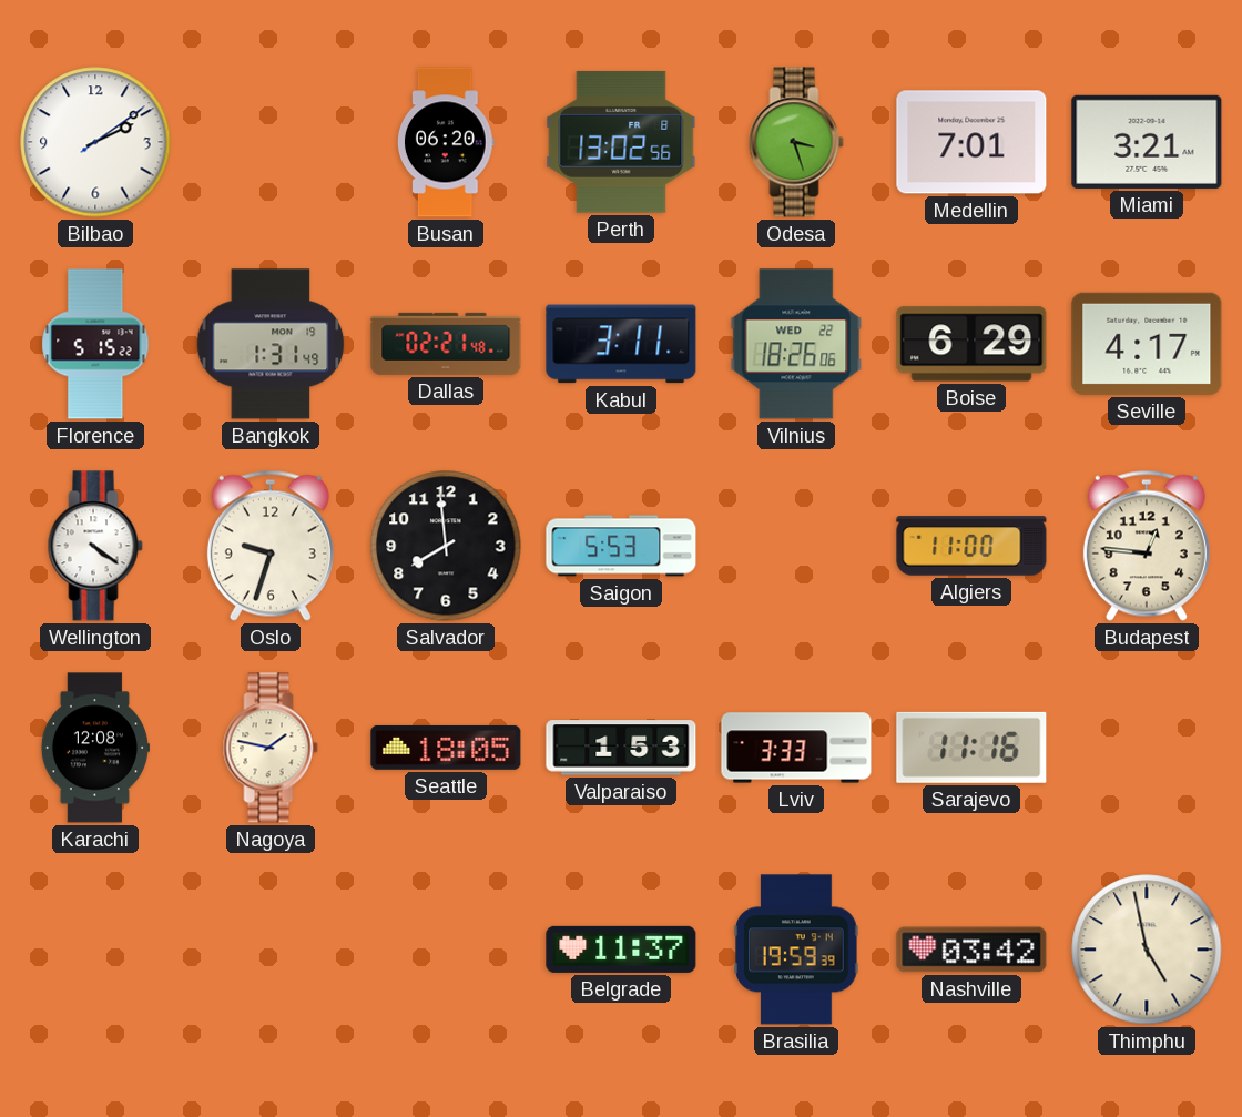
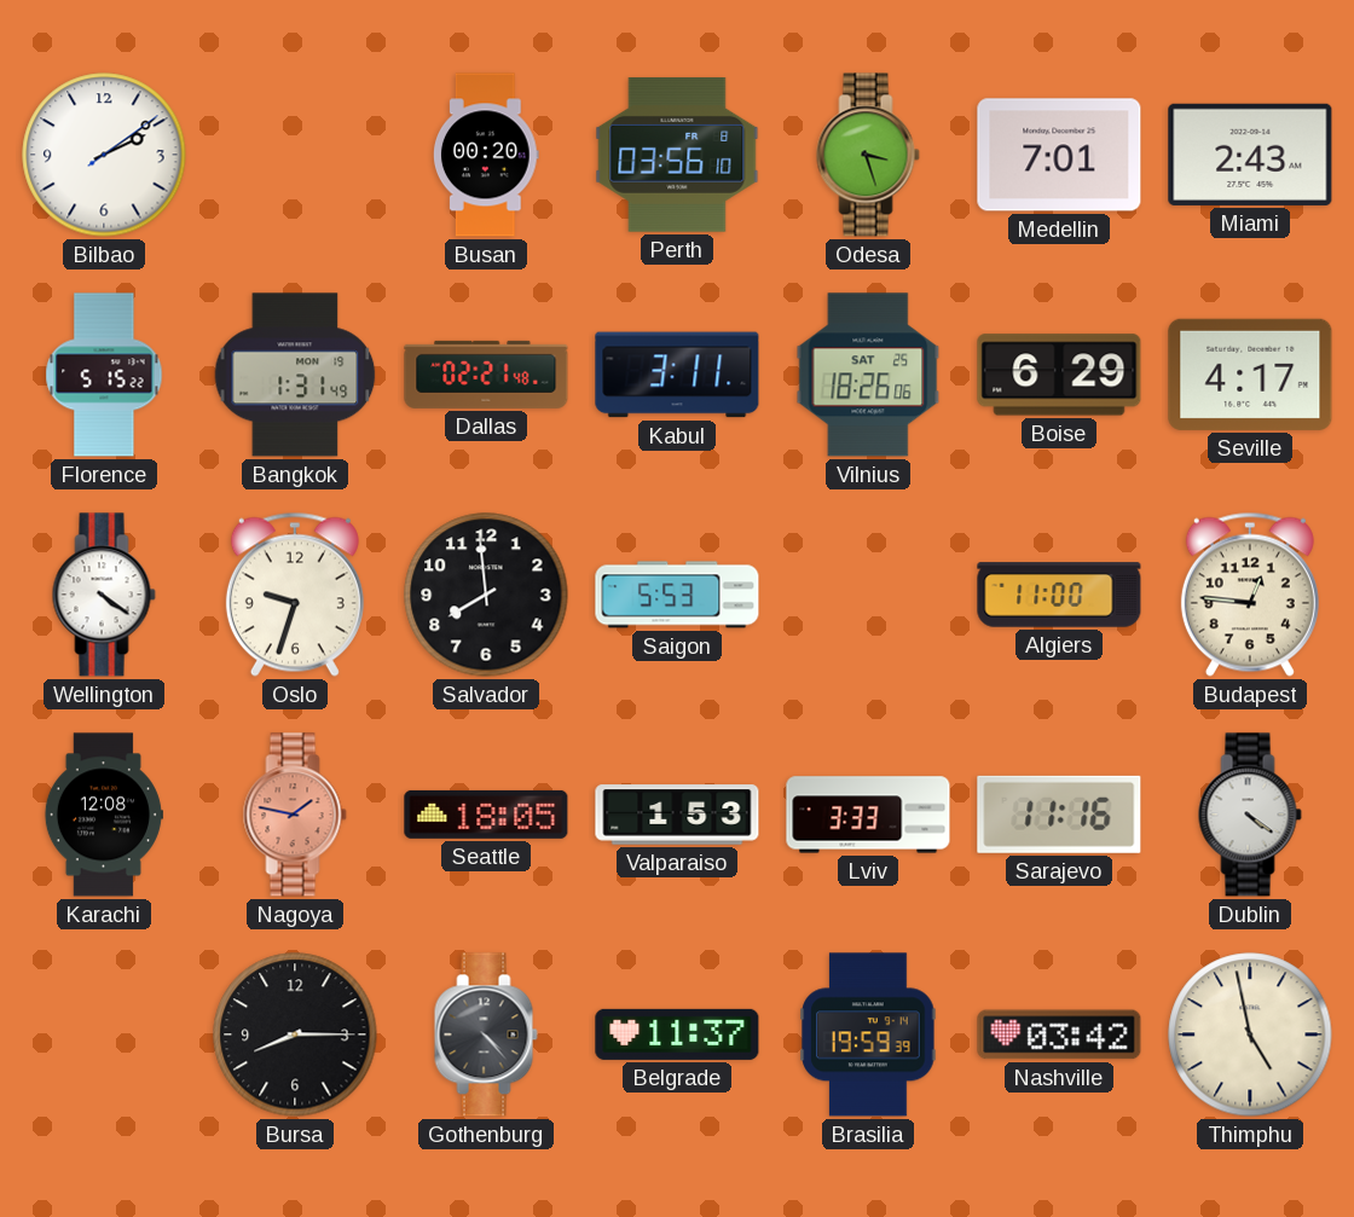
Busan: 06:20 -> 00:20 (486, 155)
Perth: 13:02 -> 03:56 (677, 155)
Miami: 3:21 -> 2:43 (1250, 155)
Vilnius date: WED 22 -> SAT 25 (868, 375)
Nagoya dial: cream -> salmon (295, 815)
Dublin: none -> 4:21 (1250, 815)
Bursa: none -> 8:15 (295, 1035)
Gothenburg: none -> 4:23 (486, 1035)
